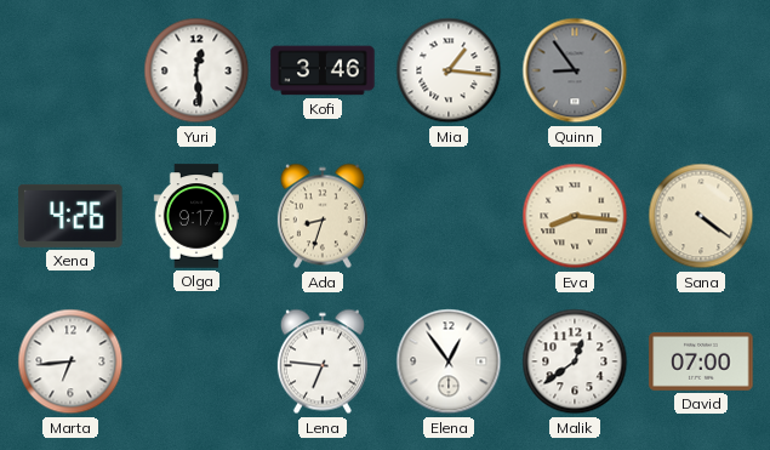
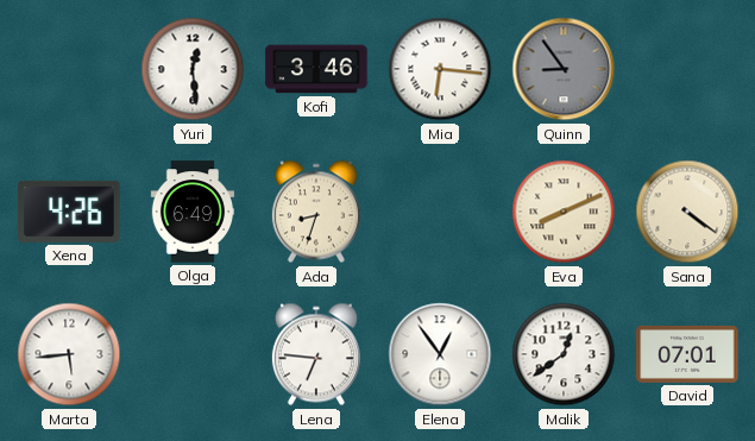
Mia: 1:16 -> 6:16 (440, 69)
Olga: 9:17 -> 6:49 (191, 212)
Eva: 8:16 -> 8:11 (564, 212)
Marta: 6:44 -> 5:44 (69, 354)
David: 07:00 -> 07:01 (687, 354)
